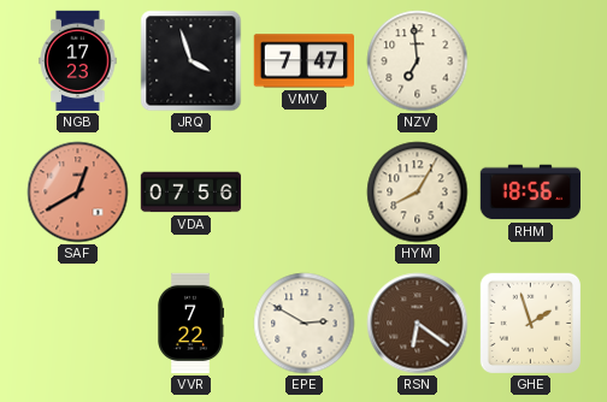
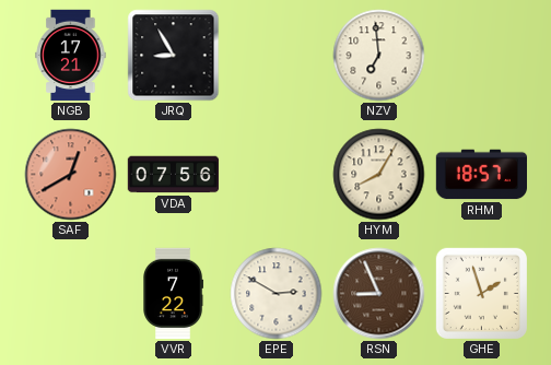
NGB: 17:23 -> 17:21 (71, 56)
JRQ: 3:57 -> 8:55 (174, 56)
VMV: 7:47 -> none (303, 61)
RHM: 18:56 -> 18:57 (482, 175)
RSN: 6:21 -> 8:56 (379, 294)
